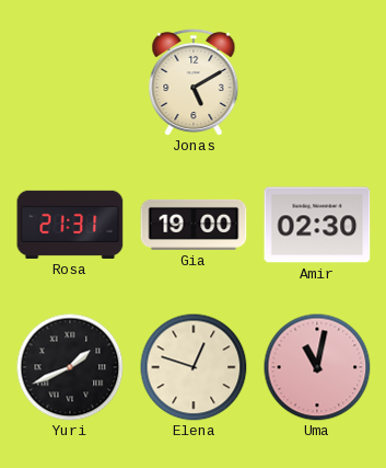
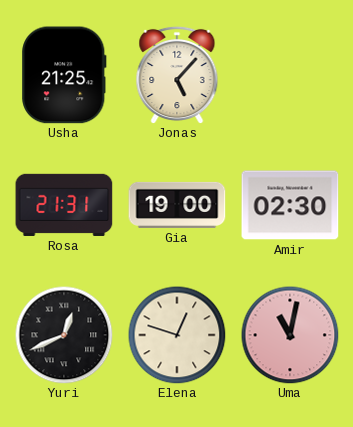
Usha: none -> 21:25 (64, 75)
Jonas: 5:10 -> 5:07 (177, 74)
Yuri: 1:41 -> 12:41 (64, 335)
